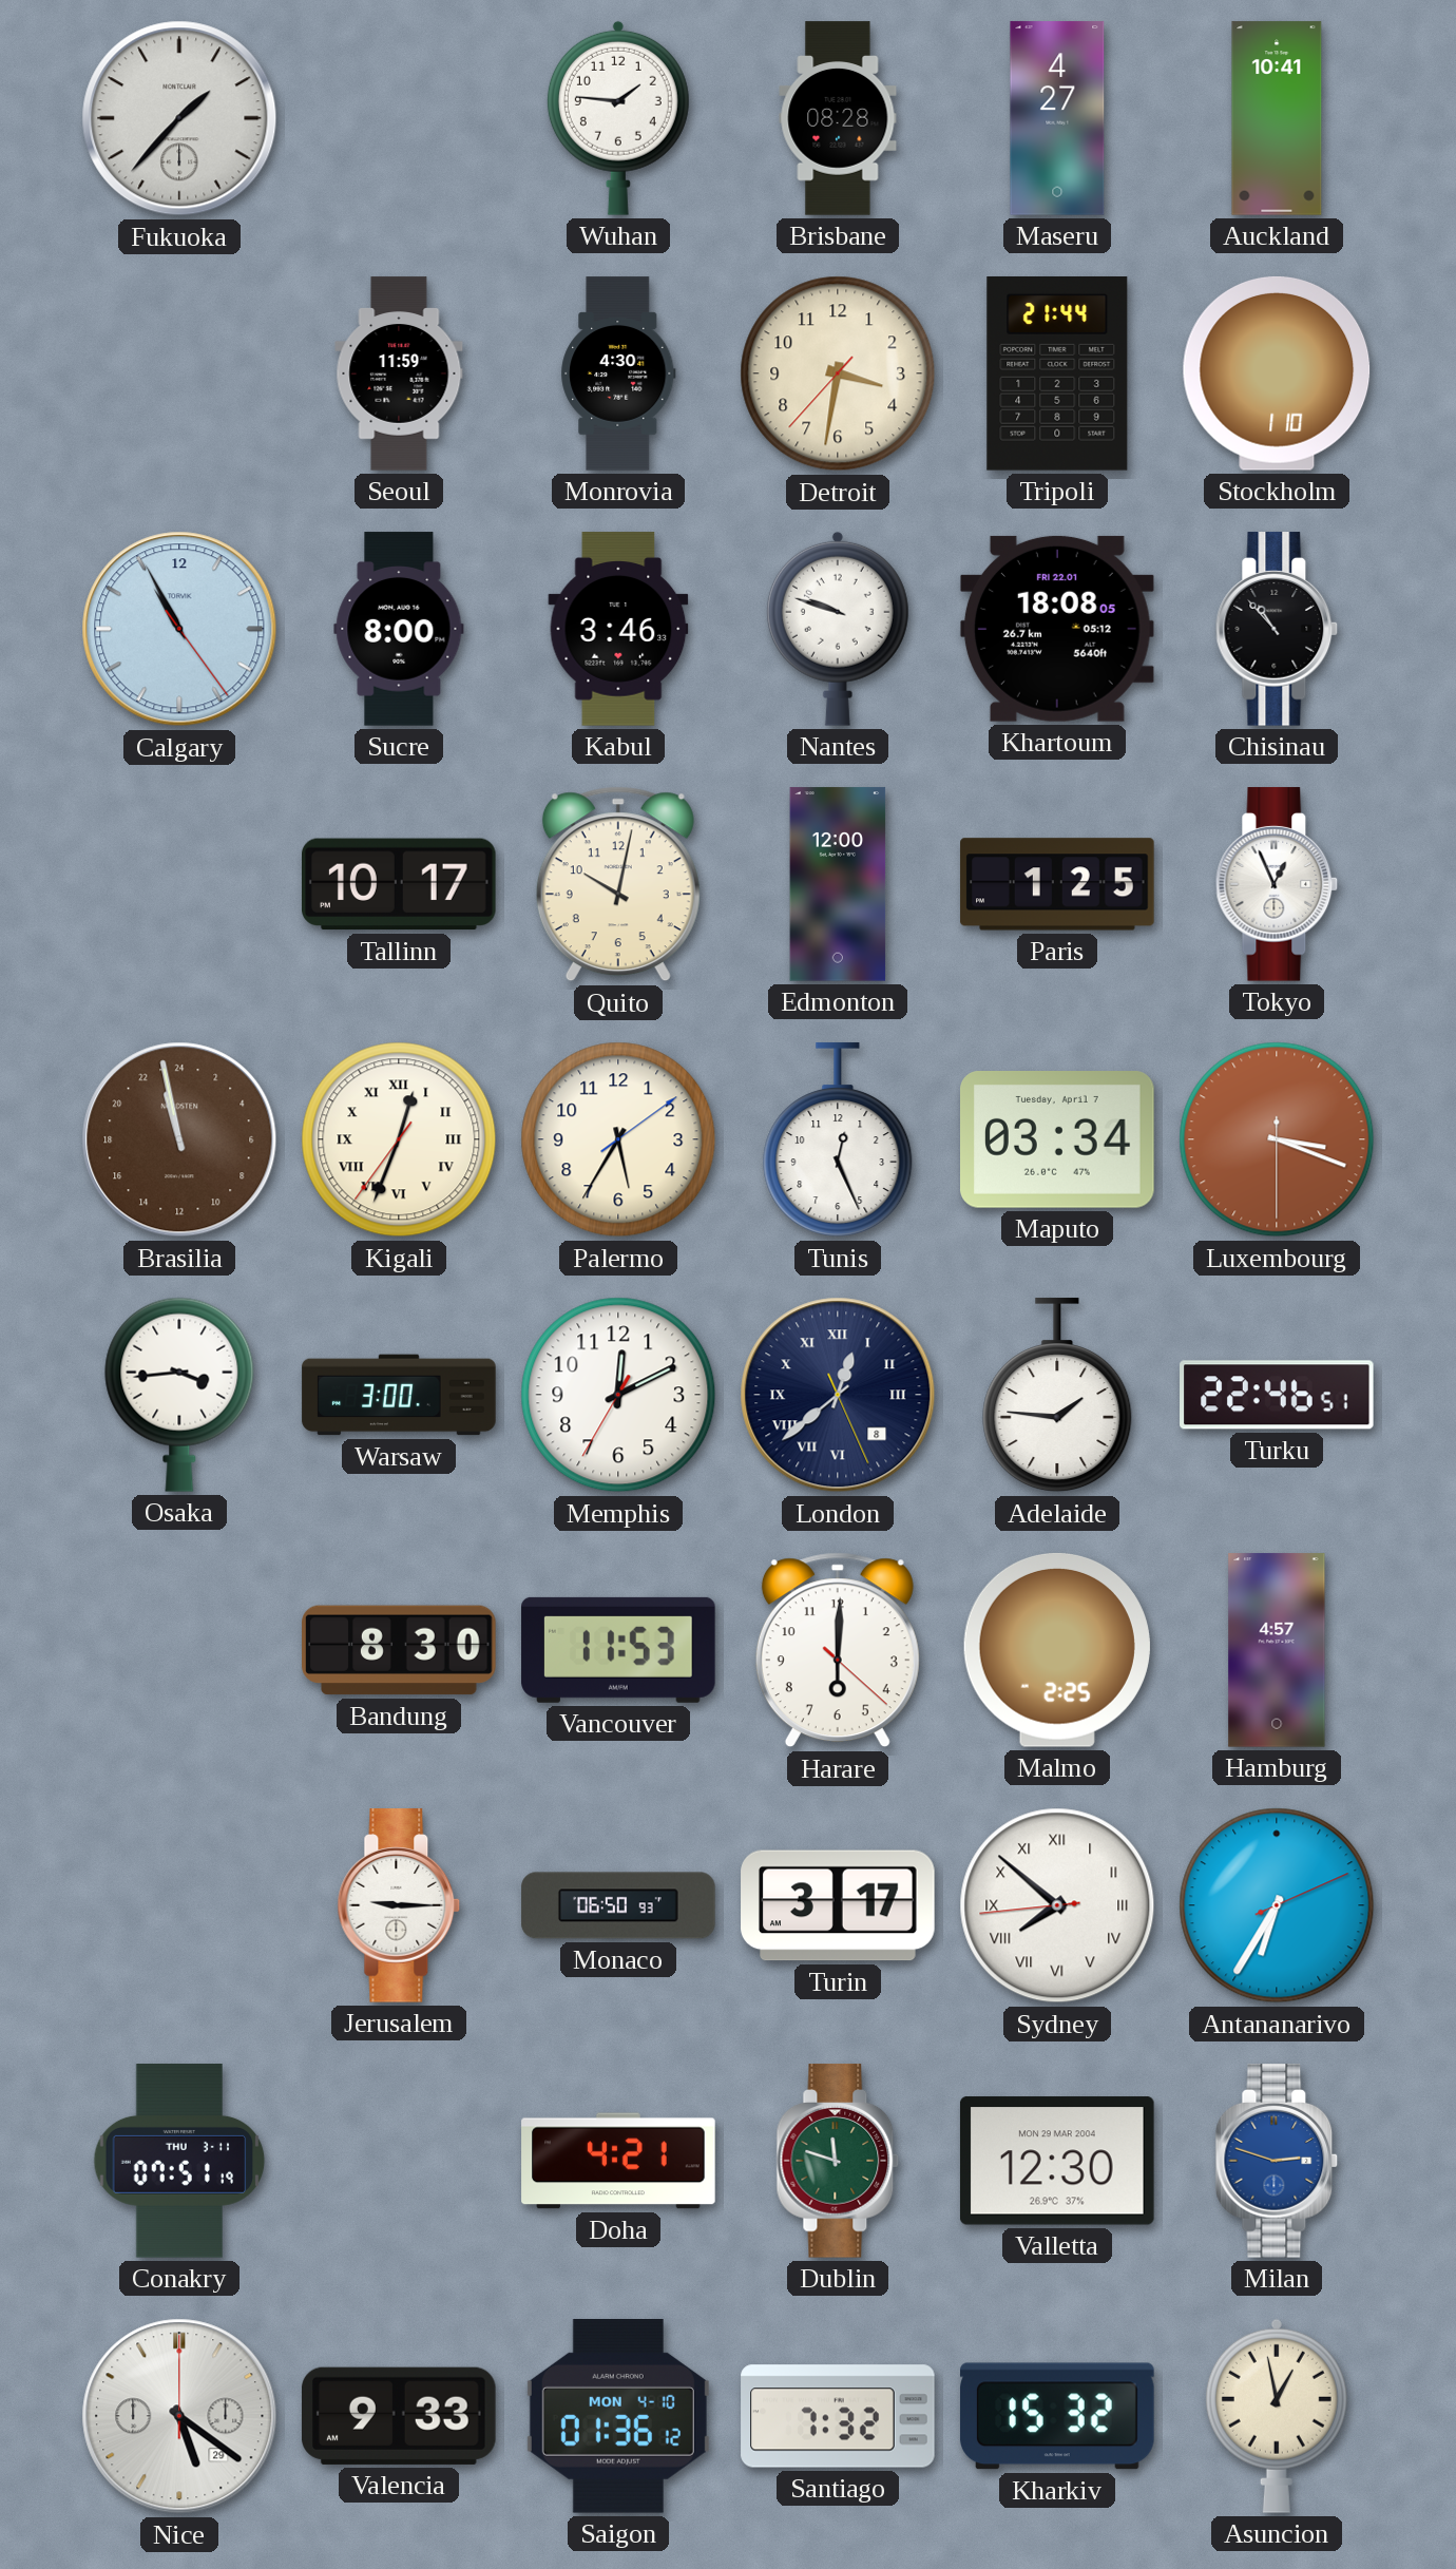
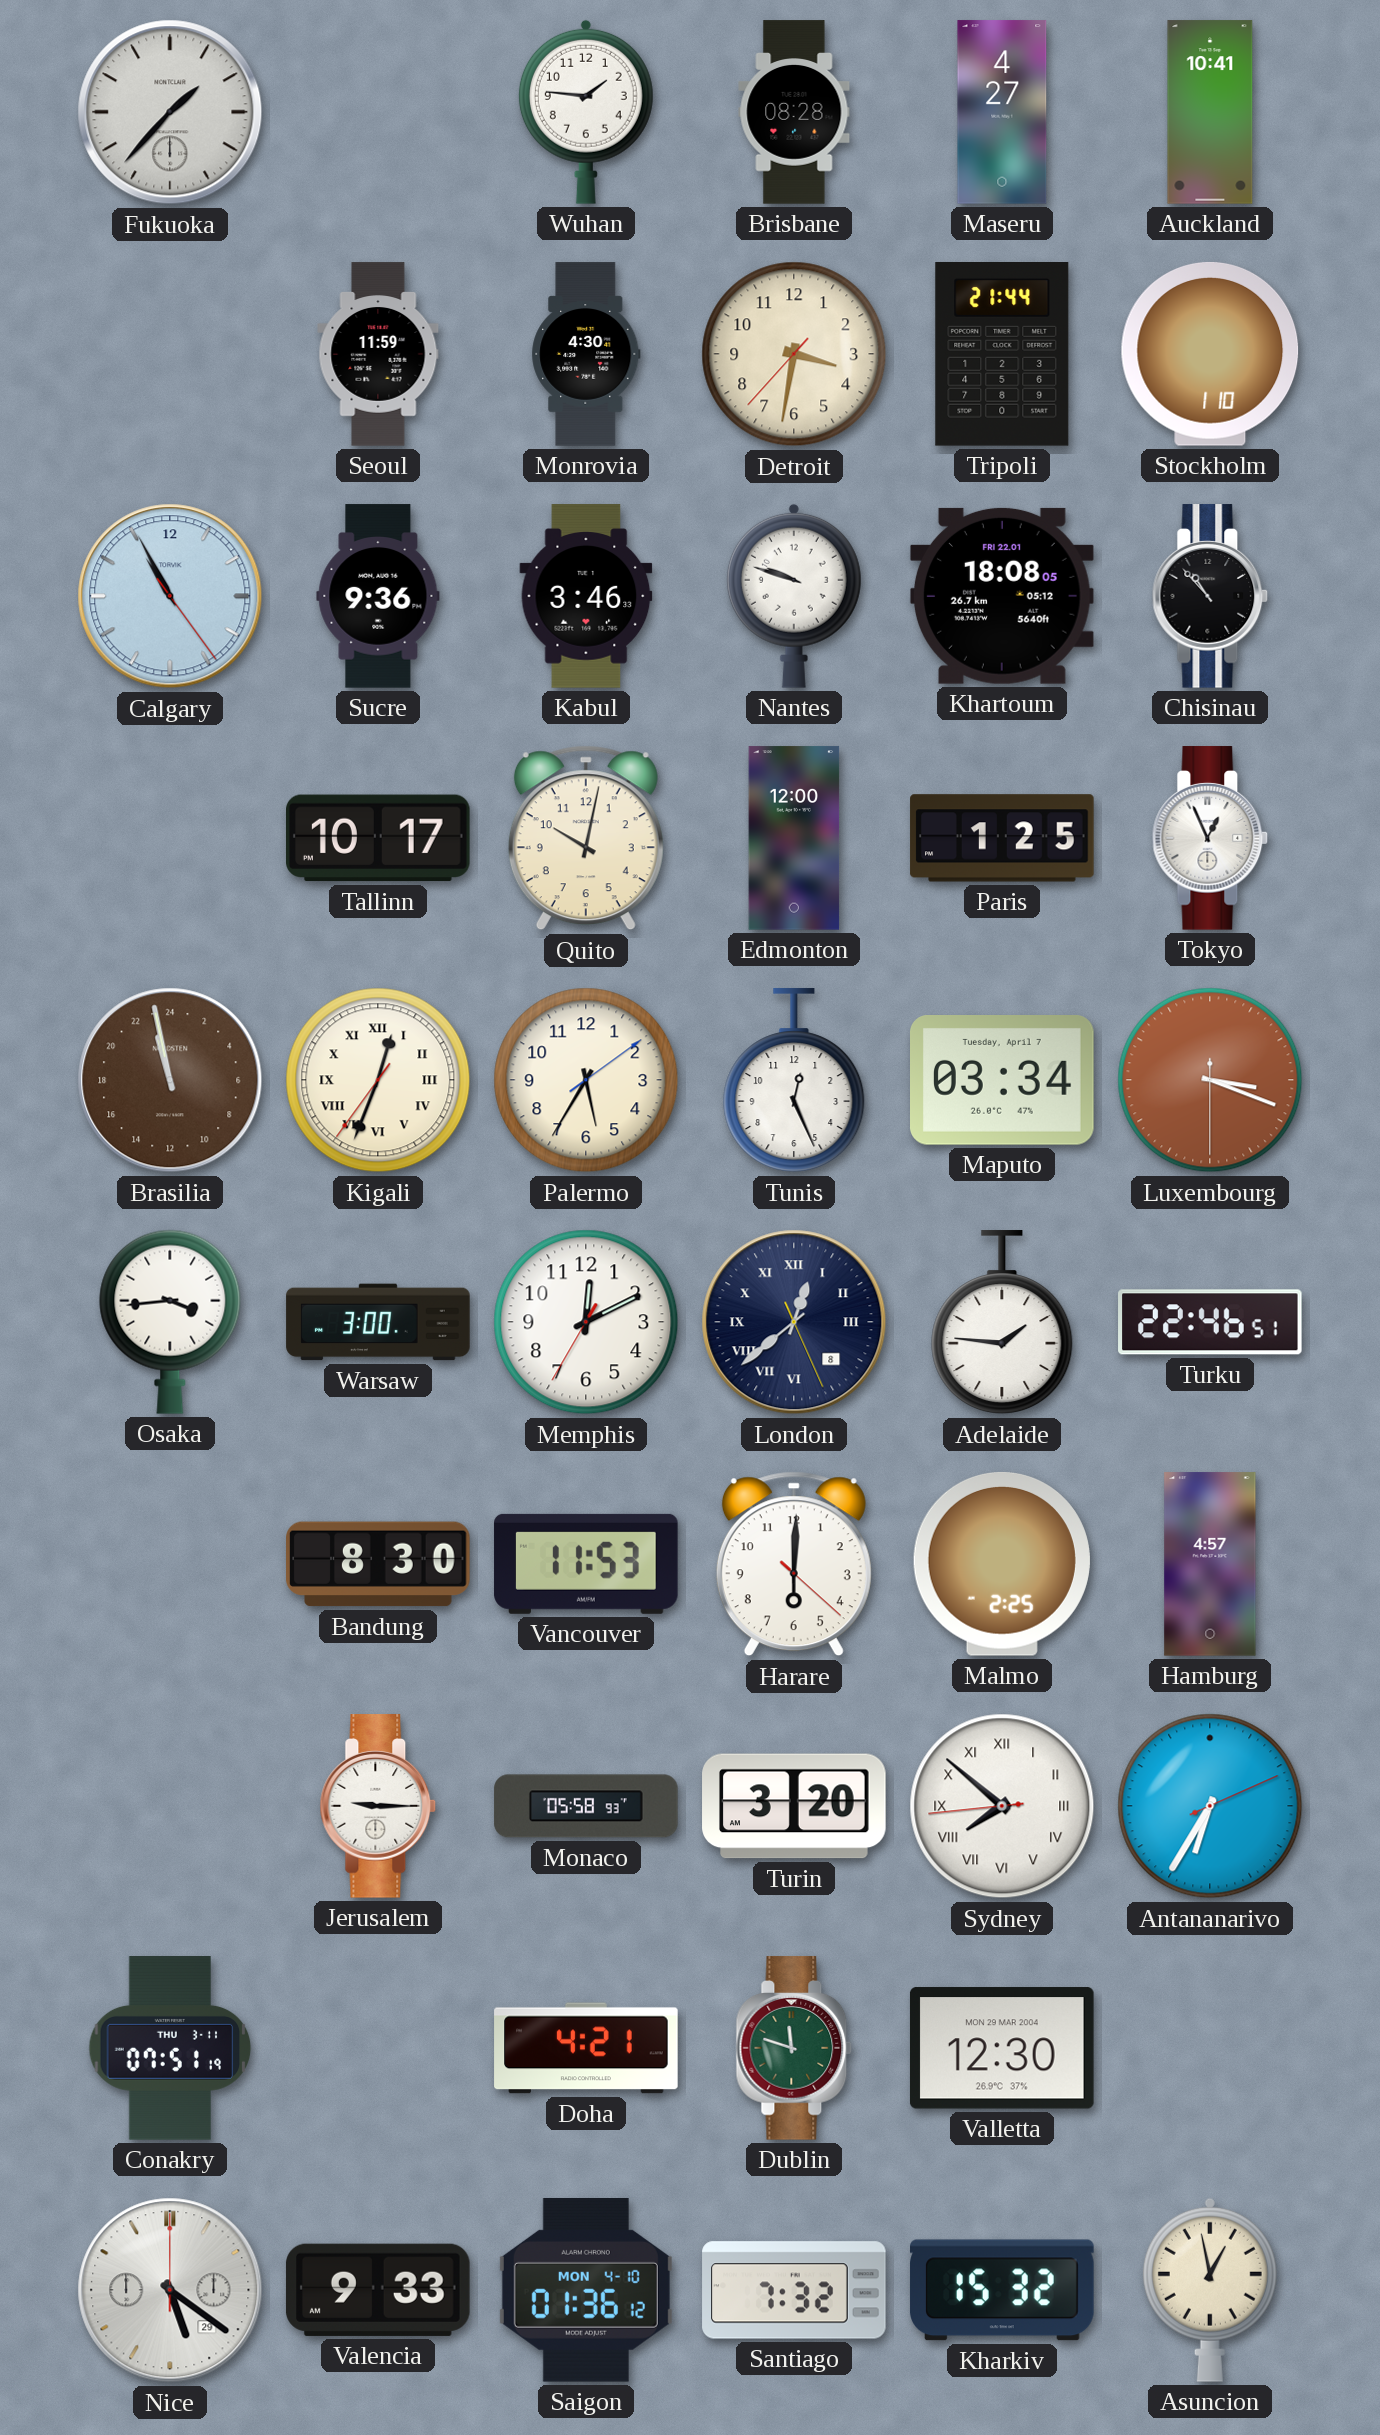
Sucre: 8:00 -> 9:36 (378, 596)
Monaco: 06:50 -> 05:58 (586, 1806)
Turin: 3:17 -> 3:20 (794, 1806)
Milan: 2:48 -> none (1277, 2161)
